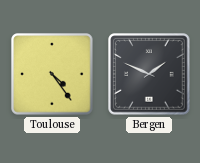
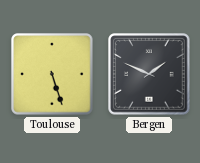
Toulouse: 4:24 -> 5:27 (52, 74)
